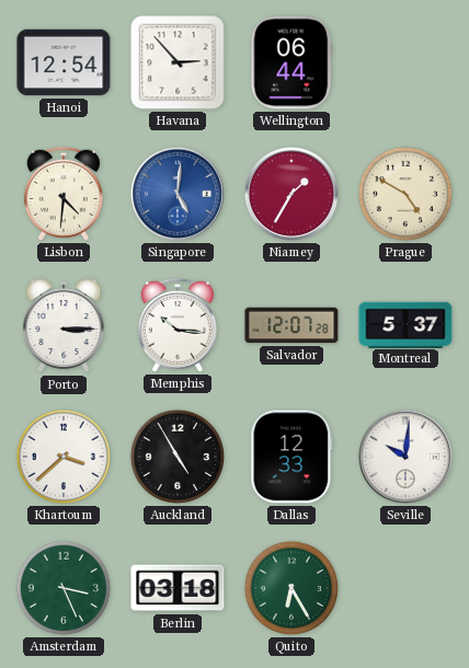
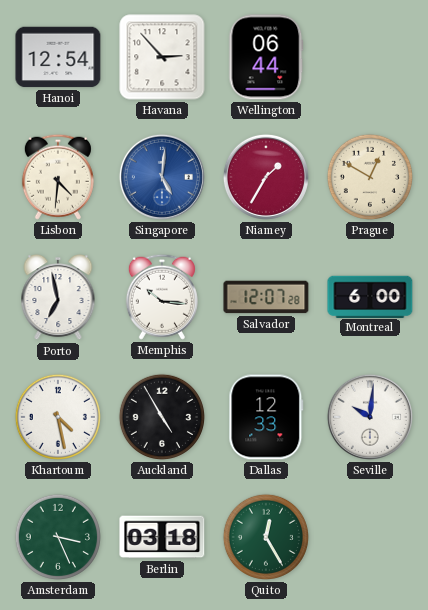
Prague: 4:50 -> 12:50 (370, 177)
Porto: 3:15 -> 6:58 (58, 298)
Montreal: 5:37 -> 6:00 (370, 296)
Khartoum: 3:38 -> 4:28 (58, 417)
Quito: 6:25 -> 12:25 (266, 537)
